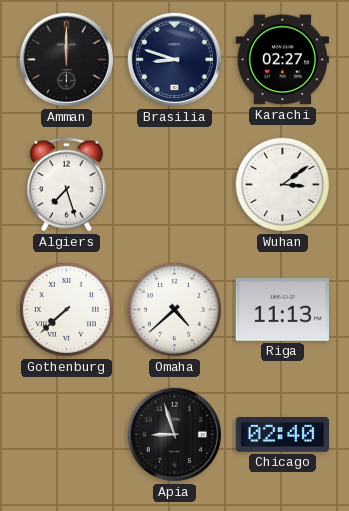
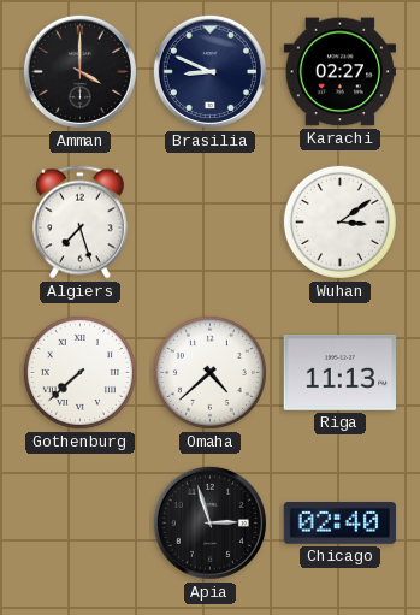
Amman: 12:00 -> 4:00 (79, 71)
Brasilia: 8:48 -> 8:49 (209, 71)
Apia: 8:57 -> 2:57 (209, 522)
